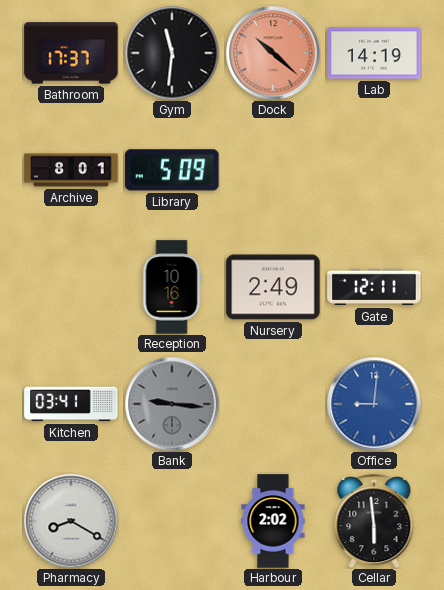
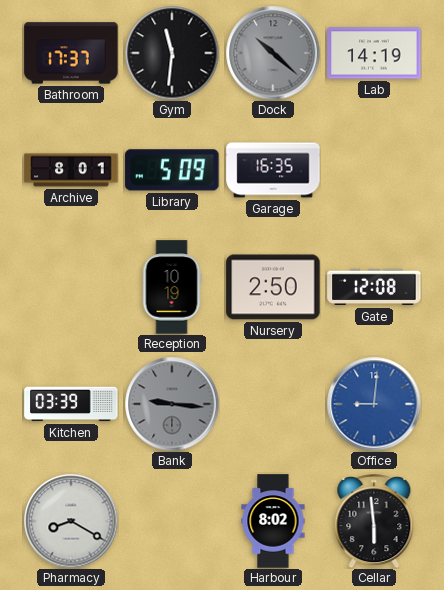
Dock dial: salmon -> grey (273, 53)
Garage: none -> 16:35 (273, 170)
Reception: 10:16 -> 10:19 (172, 287)
Nursery: 2:49 -> 2:50 (273, 287)
Gate: 12:11 -> 12:08 (374, 287)
Kitchen: 03:41 -> 03:39 (71, 404)
Harbour: 2:02 -> 8:02 (273, 521)
